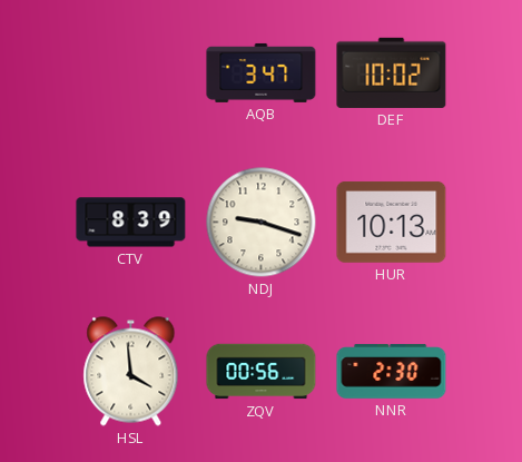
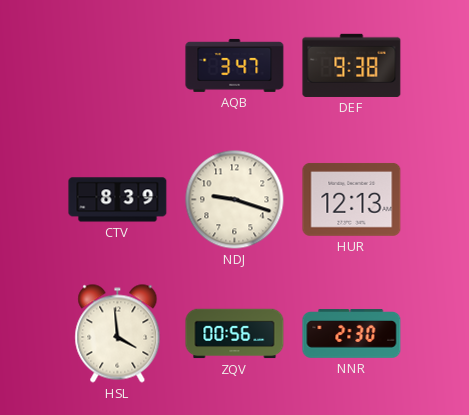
DEF: 10:02 -> 9:38 (352, 65)
HUR: 10:13 -> 12:13 (352, 200)
